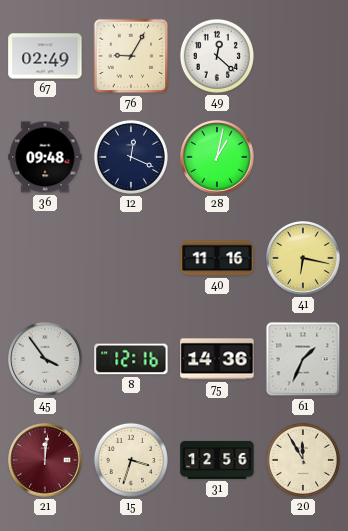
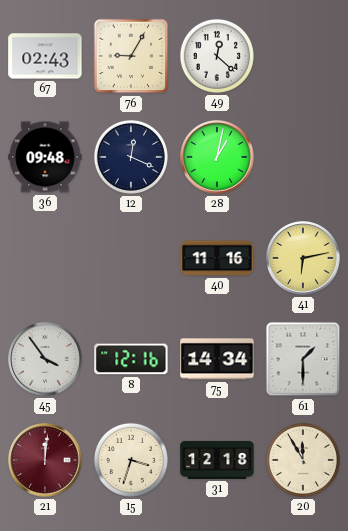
67: 02:49 -> 02:43 (45, 56)
41: 6:17 -> 6:13 (303, 258)
75: 14:36 -> 14:34 (217, 359)
61: 1:34 -> 1:30 (303, 359)
31: 12:56 -> 12:18 (217, 460)
